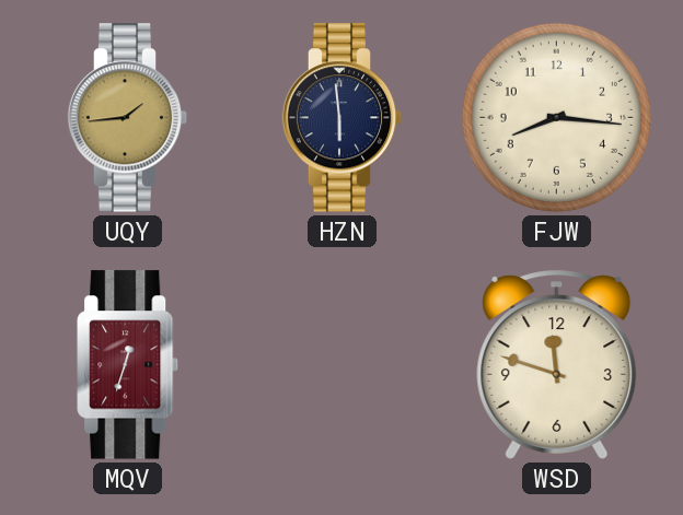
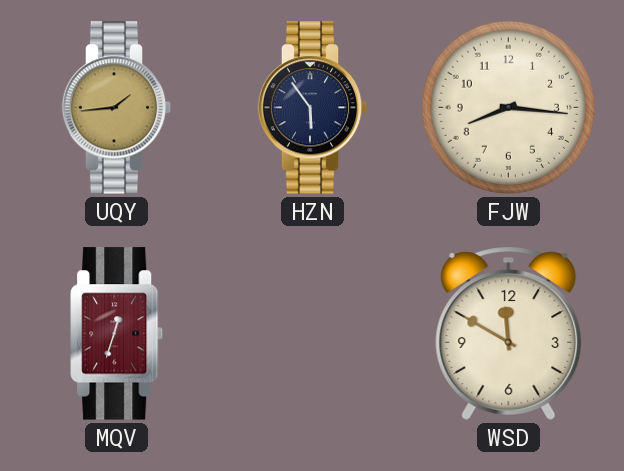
HZN: 5:59 -> 5:54 (313, 108)
WSD: 11:48 -> 11:50 (509, 333)
